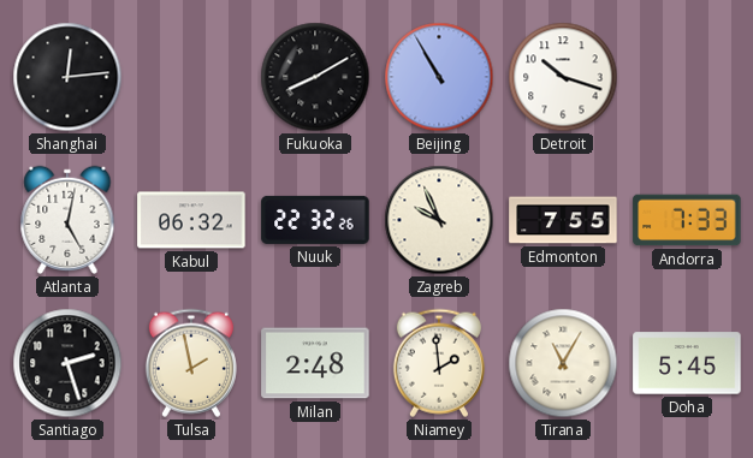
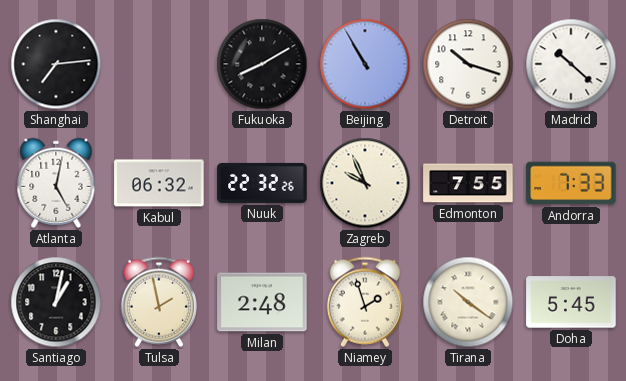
Shanghai: 12:14 -> 7:14 (56, 64)
Madrid: none -> 10:22 (571, 64)
Santiago: 2:27 -> 1:02 (56, 302)
Niamey: 1:59 -> 1:57 (365, 302)
Tirana: 11:05 -> 10:21 (468, 302)
